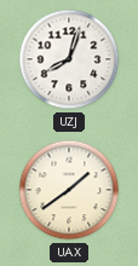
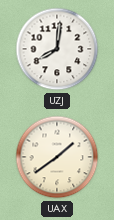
UZJ: 8:03 -> 8:01 (57, 49)
